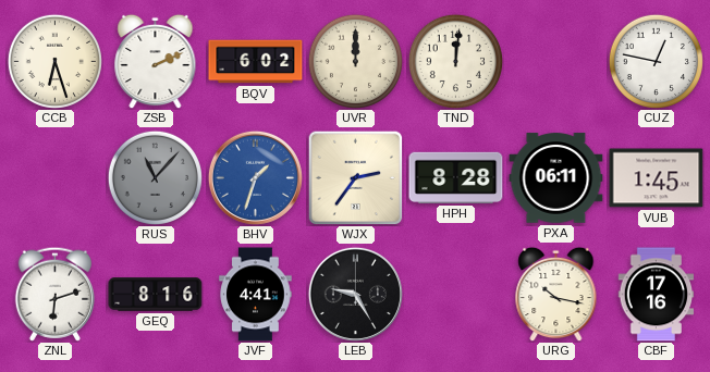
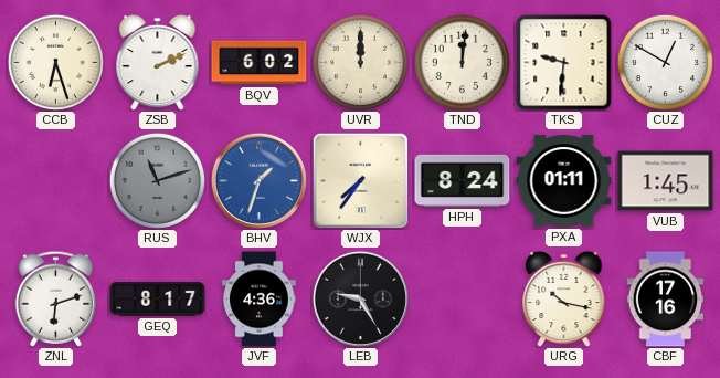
TKS: none -> 9:31 (564, 63)
CUZ: 12:47 -> 12:50 (665, 62)
RUS: 11:07 -> 11:12 (157, 180)
WJX: 2:36 -> 7:36 (360, 180)
HPH: 8:28 -> 8:24 (463, 180)
PXA: 06:11 -> 01:11 (564, 181)
GEQ: 8:16 -> 8:17 (158, 300)
JVF: 4:41 -> 4:36 (260, 300)
